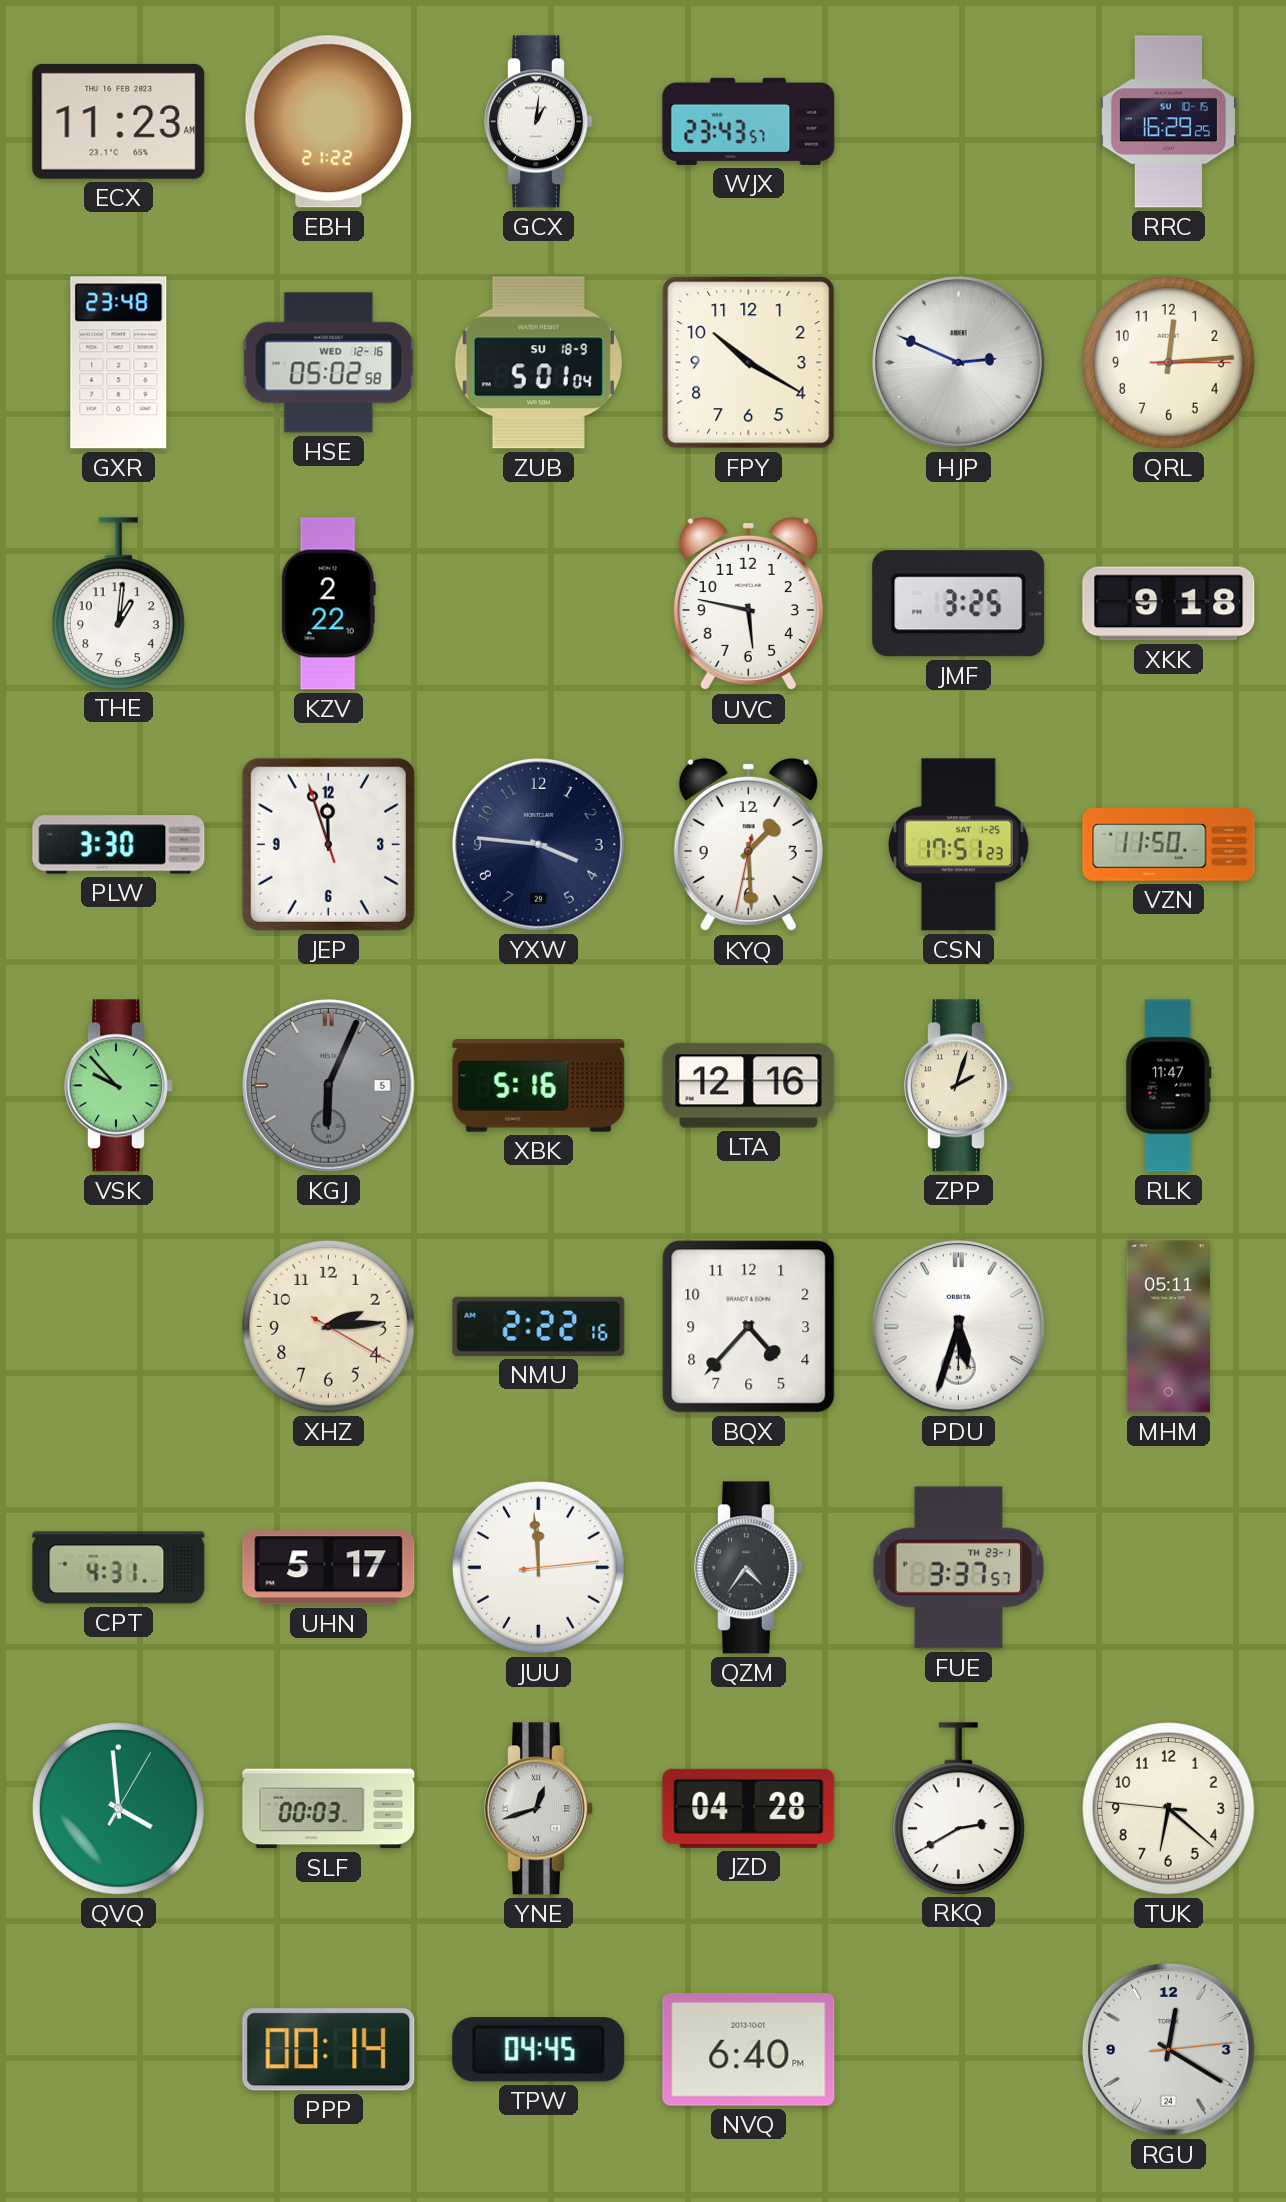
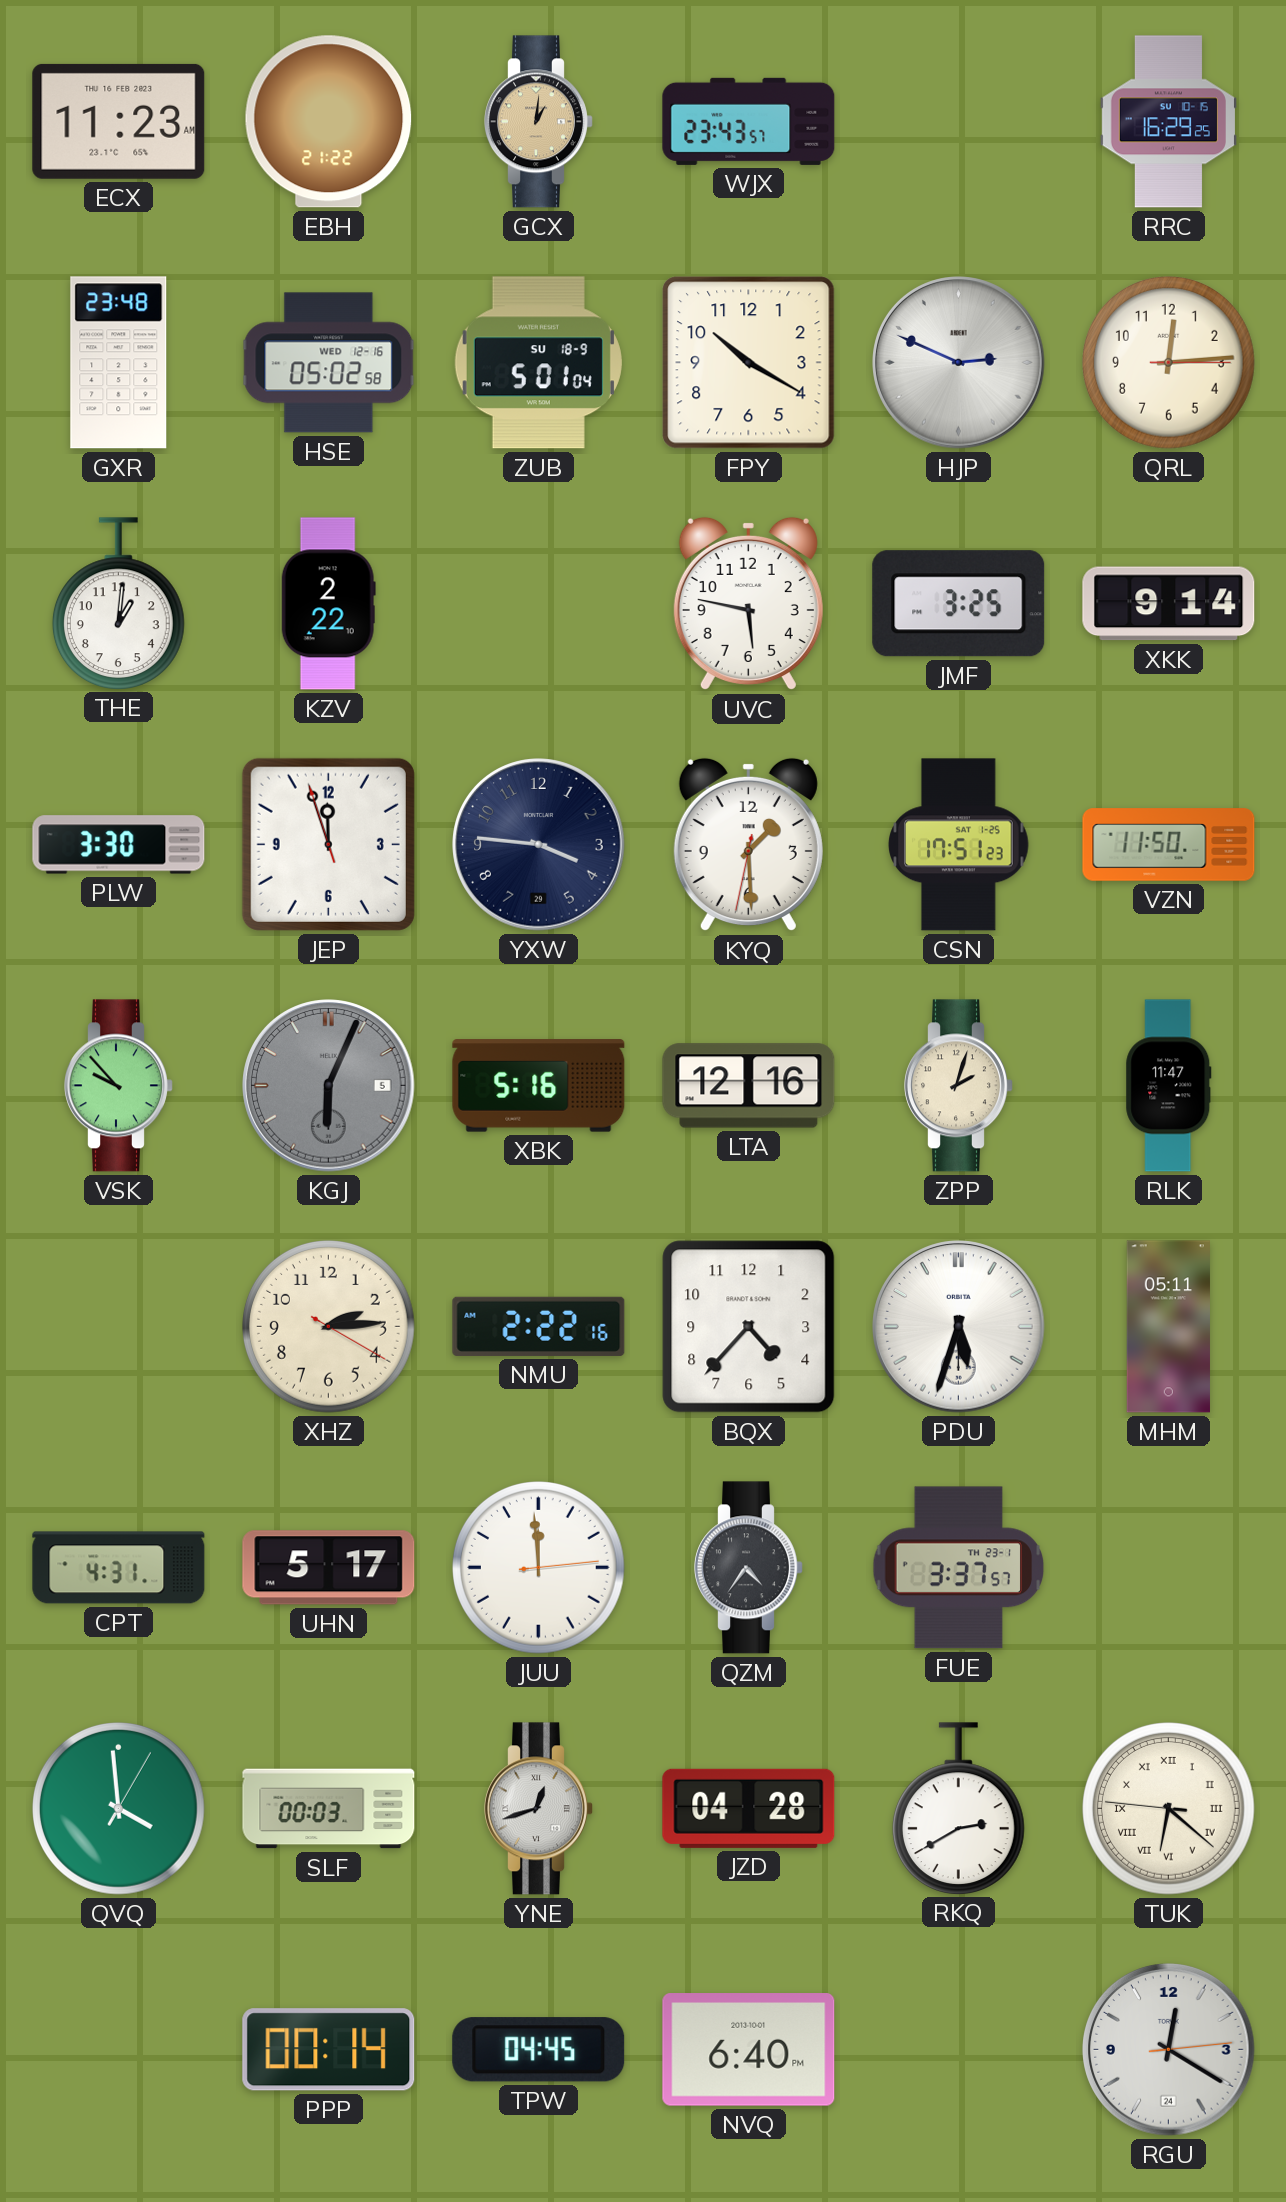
GCX dial: white -> champagne (539, 122)
XKK: 9:18 -> 9:14 (1169, 604)
TUK numerals: Arabic -> Roman (1169, 1809)
